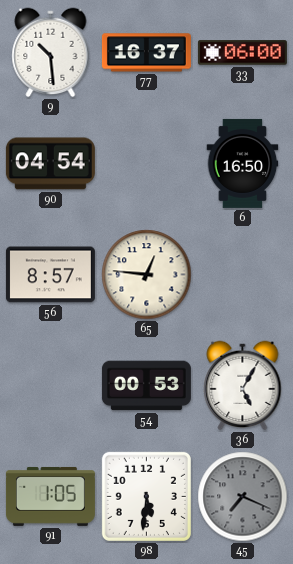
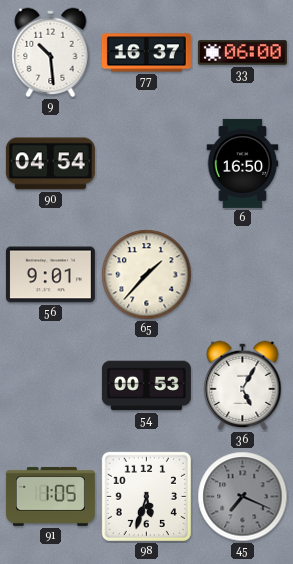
56: 8:57 -> 9:01 (50, 275)
65: 12:46 -> 1:37 (147, 275)
98: 5:31 -> 5:33 (146, 496)
